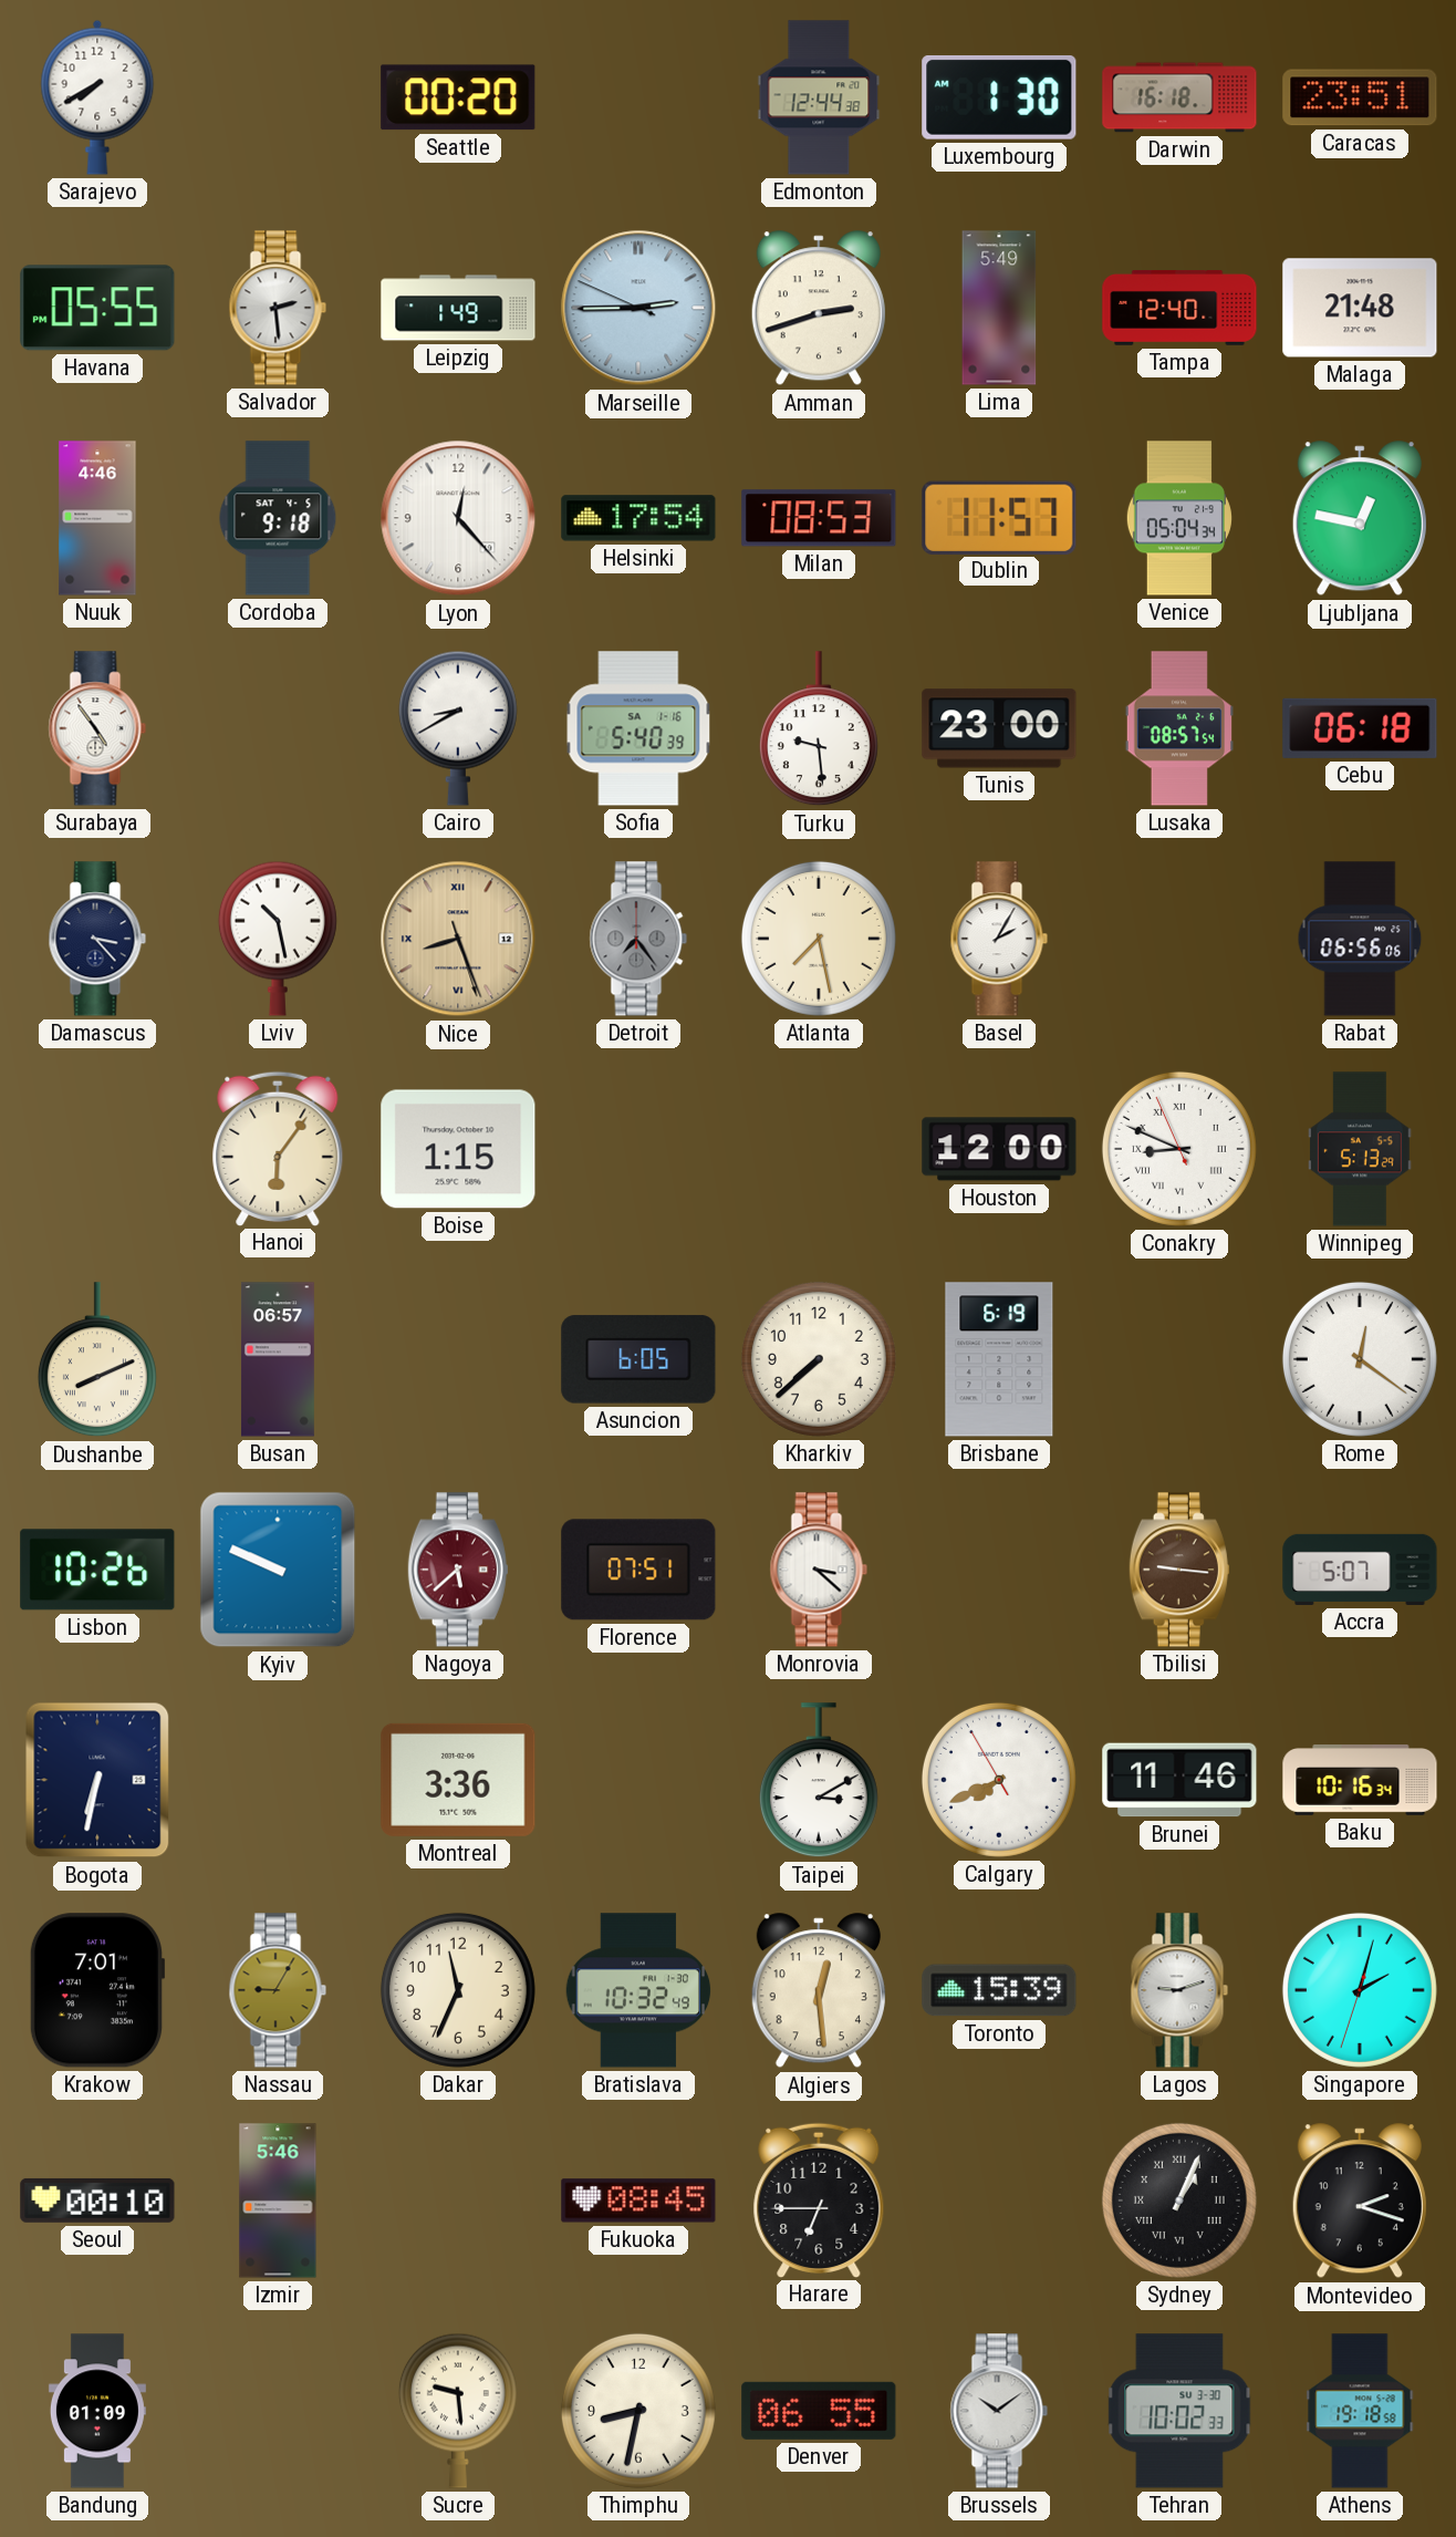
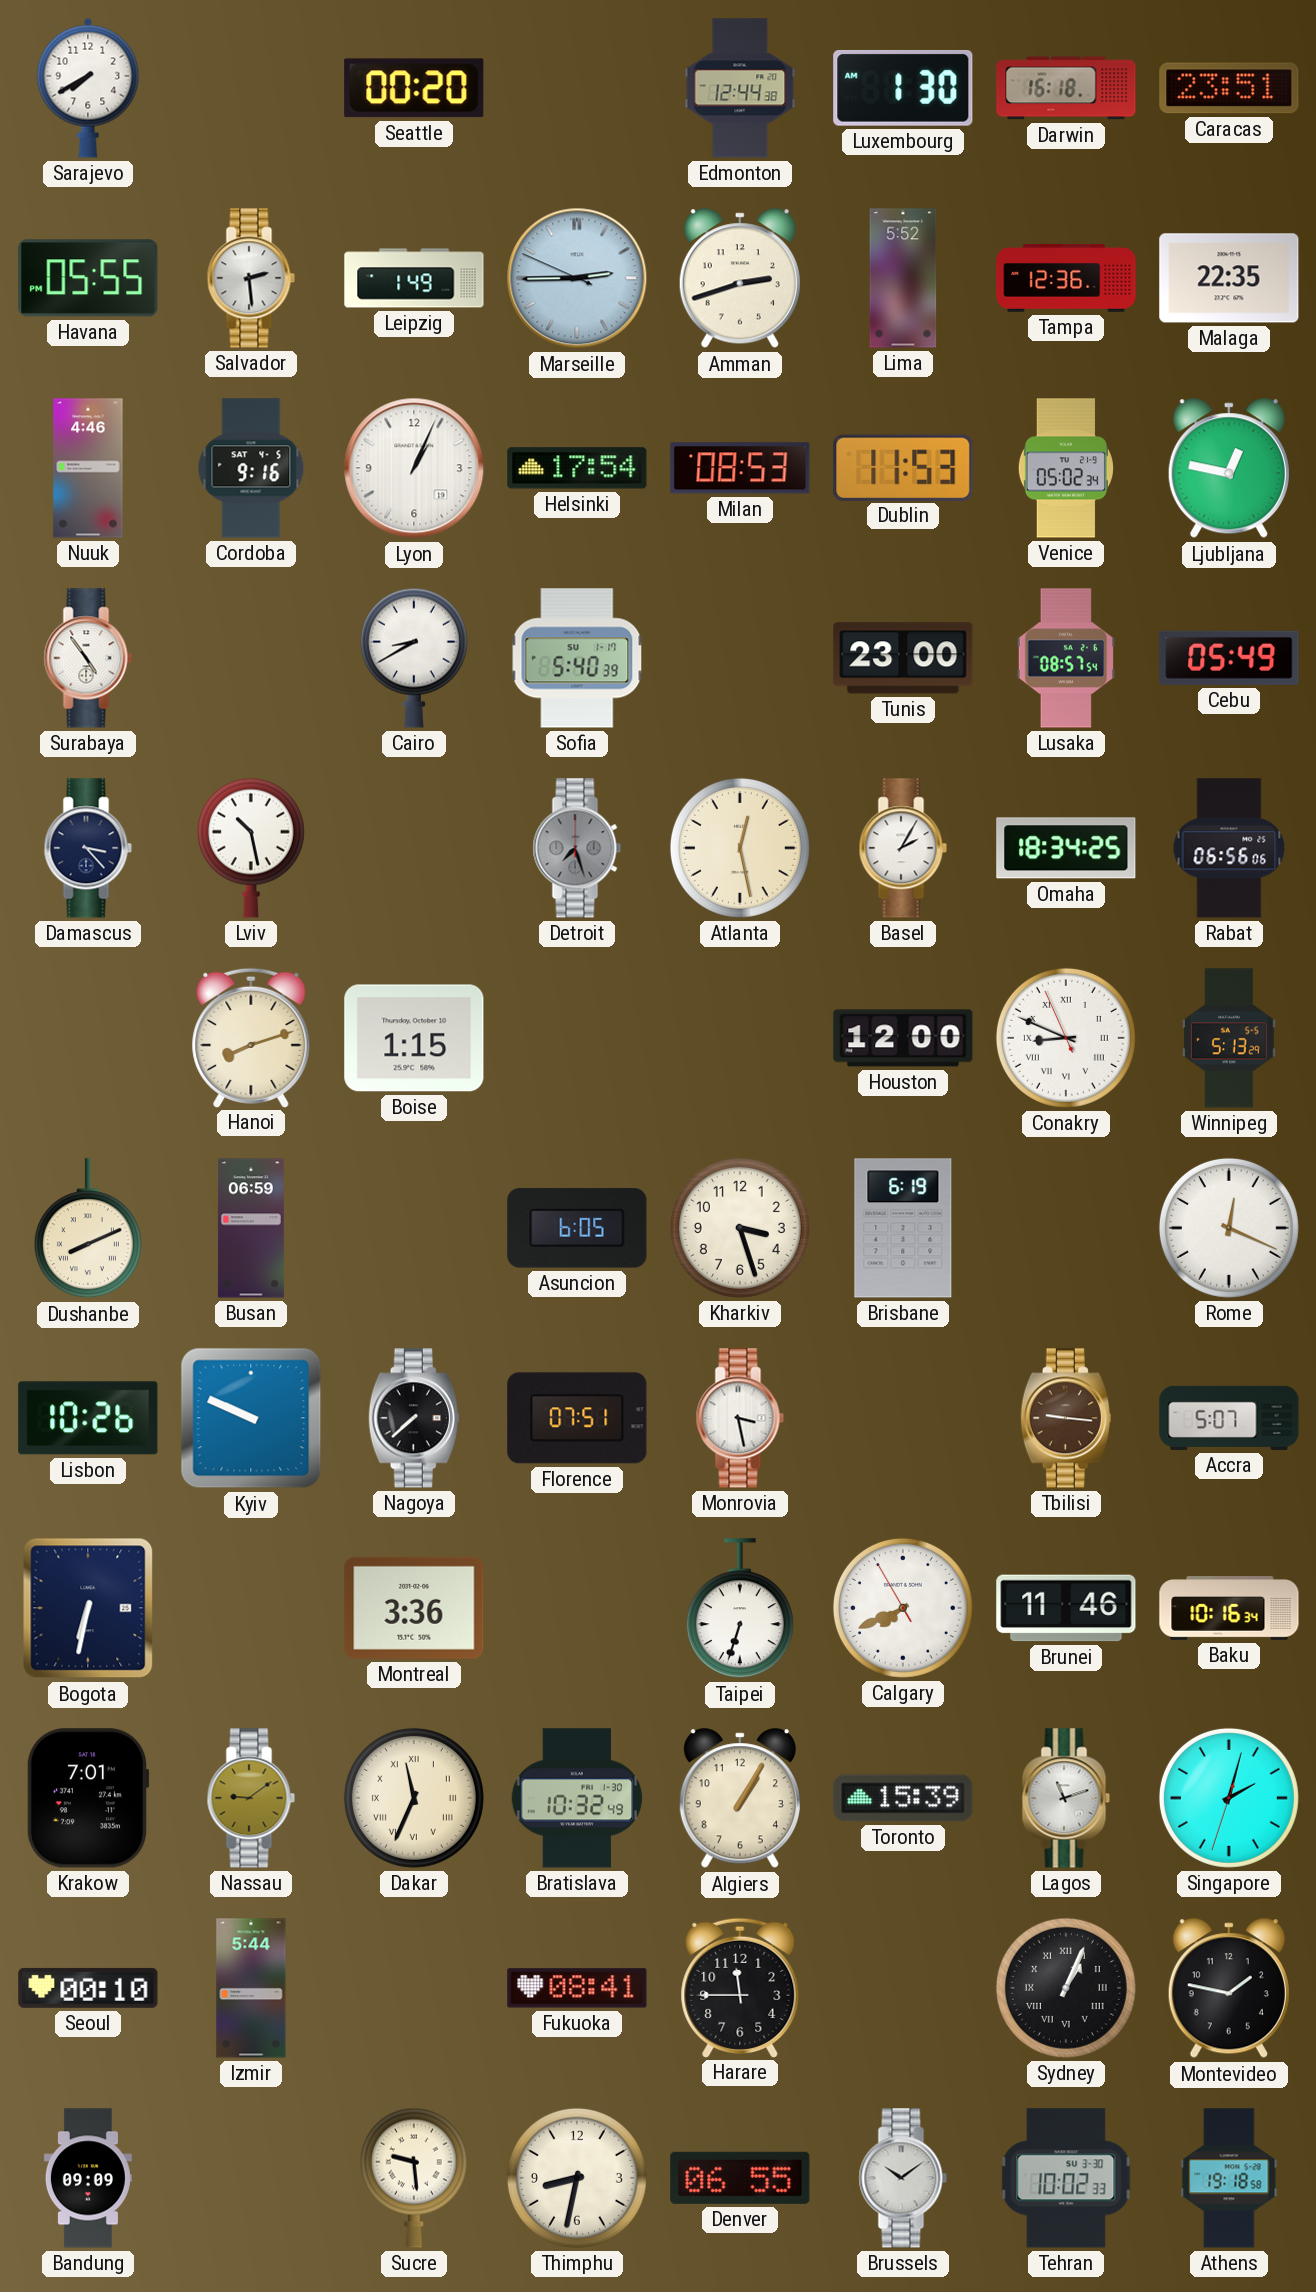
Lima: 5:49 -> 5:52 (903, 278)
Tampa: 12:40 -> 12:36 (1066, 279)
Malaga: 21:48 -> 22:35 (1229, 278)
Cordoba: 9:18 -> 9:16 (251, 468)
Lyon: 12:23 -> 1:04 (414, 468)
Dublin: 11:57 -> 11:53 (903, 467)
Venice: 05:04 -> 05:02 (1066, 468)
Sofia date: SA 1-16 -> SU 1-17 (577, 658)
Turku: 9:29 -> none (819, 729)
Cebu: 06:18 -> 05:49 (1229, 658)
Nice: 8:26 -> none (458, 939)
Detroit: 7:24 -> 7:27 (577, 848)
Atlanta: 7:28 -> 12:28 (740, 848)
Omaha: none -> 18:34 (1066, 848)
Hanoi: 6:06 -> 8:12 (251, 1037)
Busan: 06:57 -> 06:59 (251, 1228)
Kharkiv: 7:38 -> 3:27 (740, 1228)
Rome: 12:21 -> 12:19 (1229, 1228)
Nagoya: 5:38 -> 7:38 (414, 1418)
Nagoya dial: burgundy -> black (414, 1418)
Monrovia: 3:22 -> 3:28 (740, 1418)
Taipei: 3:10 -> 6:33 (740, 1609)
Nassau: 9:05 -> 9:09 (251, 1798)
Dakar numerals: Arabic -> Roman (414, 1798)
Algiers: 12:29 -> 1:05 (740, 1799)
Lagos: 9:12 -> 11:12 (1066, 1798)
Izmir: 5:46 -> 5:44 (251, 1988)
Fukuoka: 08:45 -> 08:41 (577, 1988)
Harare: 6:45 -> 11:45 (740, 1987)
Montevideo: 2:18 -> 1:47 (1229, 1989)
Bandung: 01:09 -> 09:09 (88, 2178)
